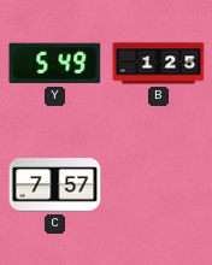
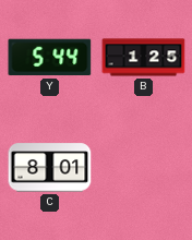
Y: 5:49 -> 5:44 (50, 58)
C: 7:57 -> 8:01 (50, 168)
